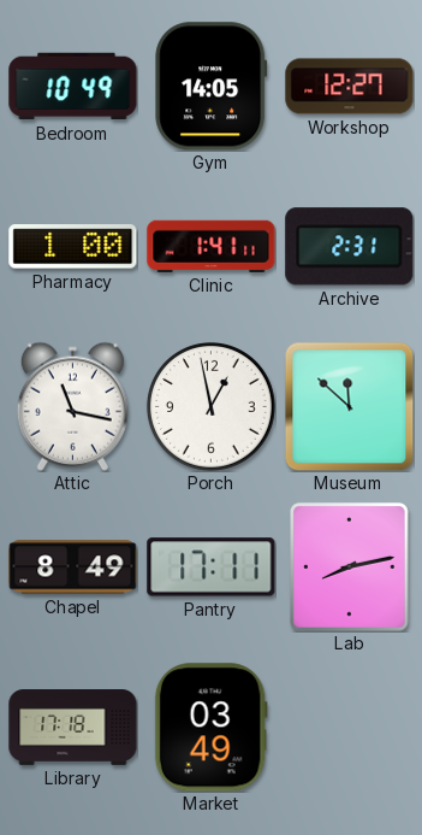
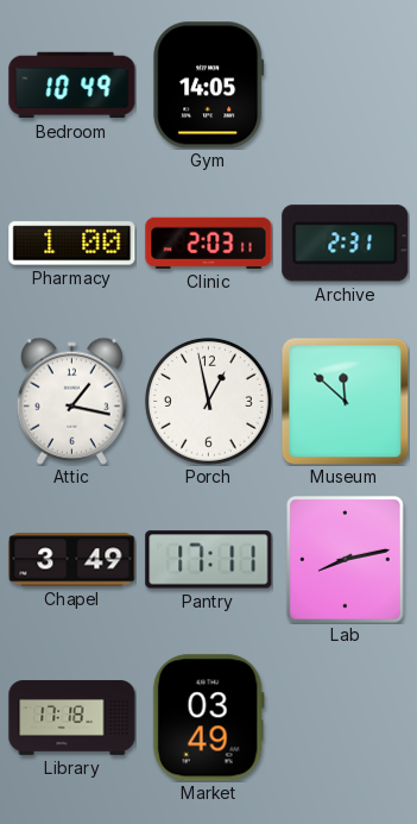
Workshop: 12:27 -> none (350, 87)
Clinic: 1:41 -> 2:03 (209, 243)
Attic: 11:17 -> 1:17 (71, 401)
Chapel: 8:49 -> 3:49 (72, 560)
